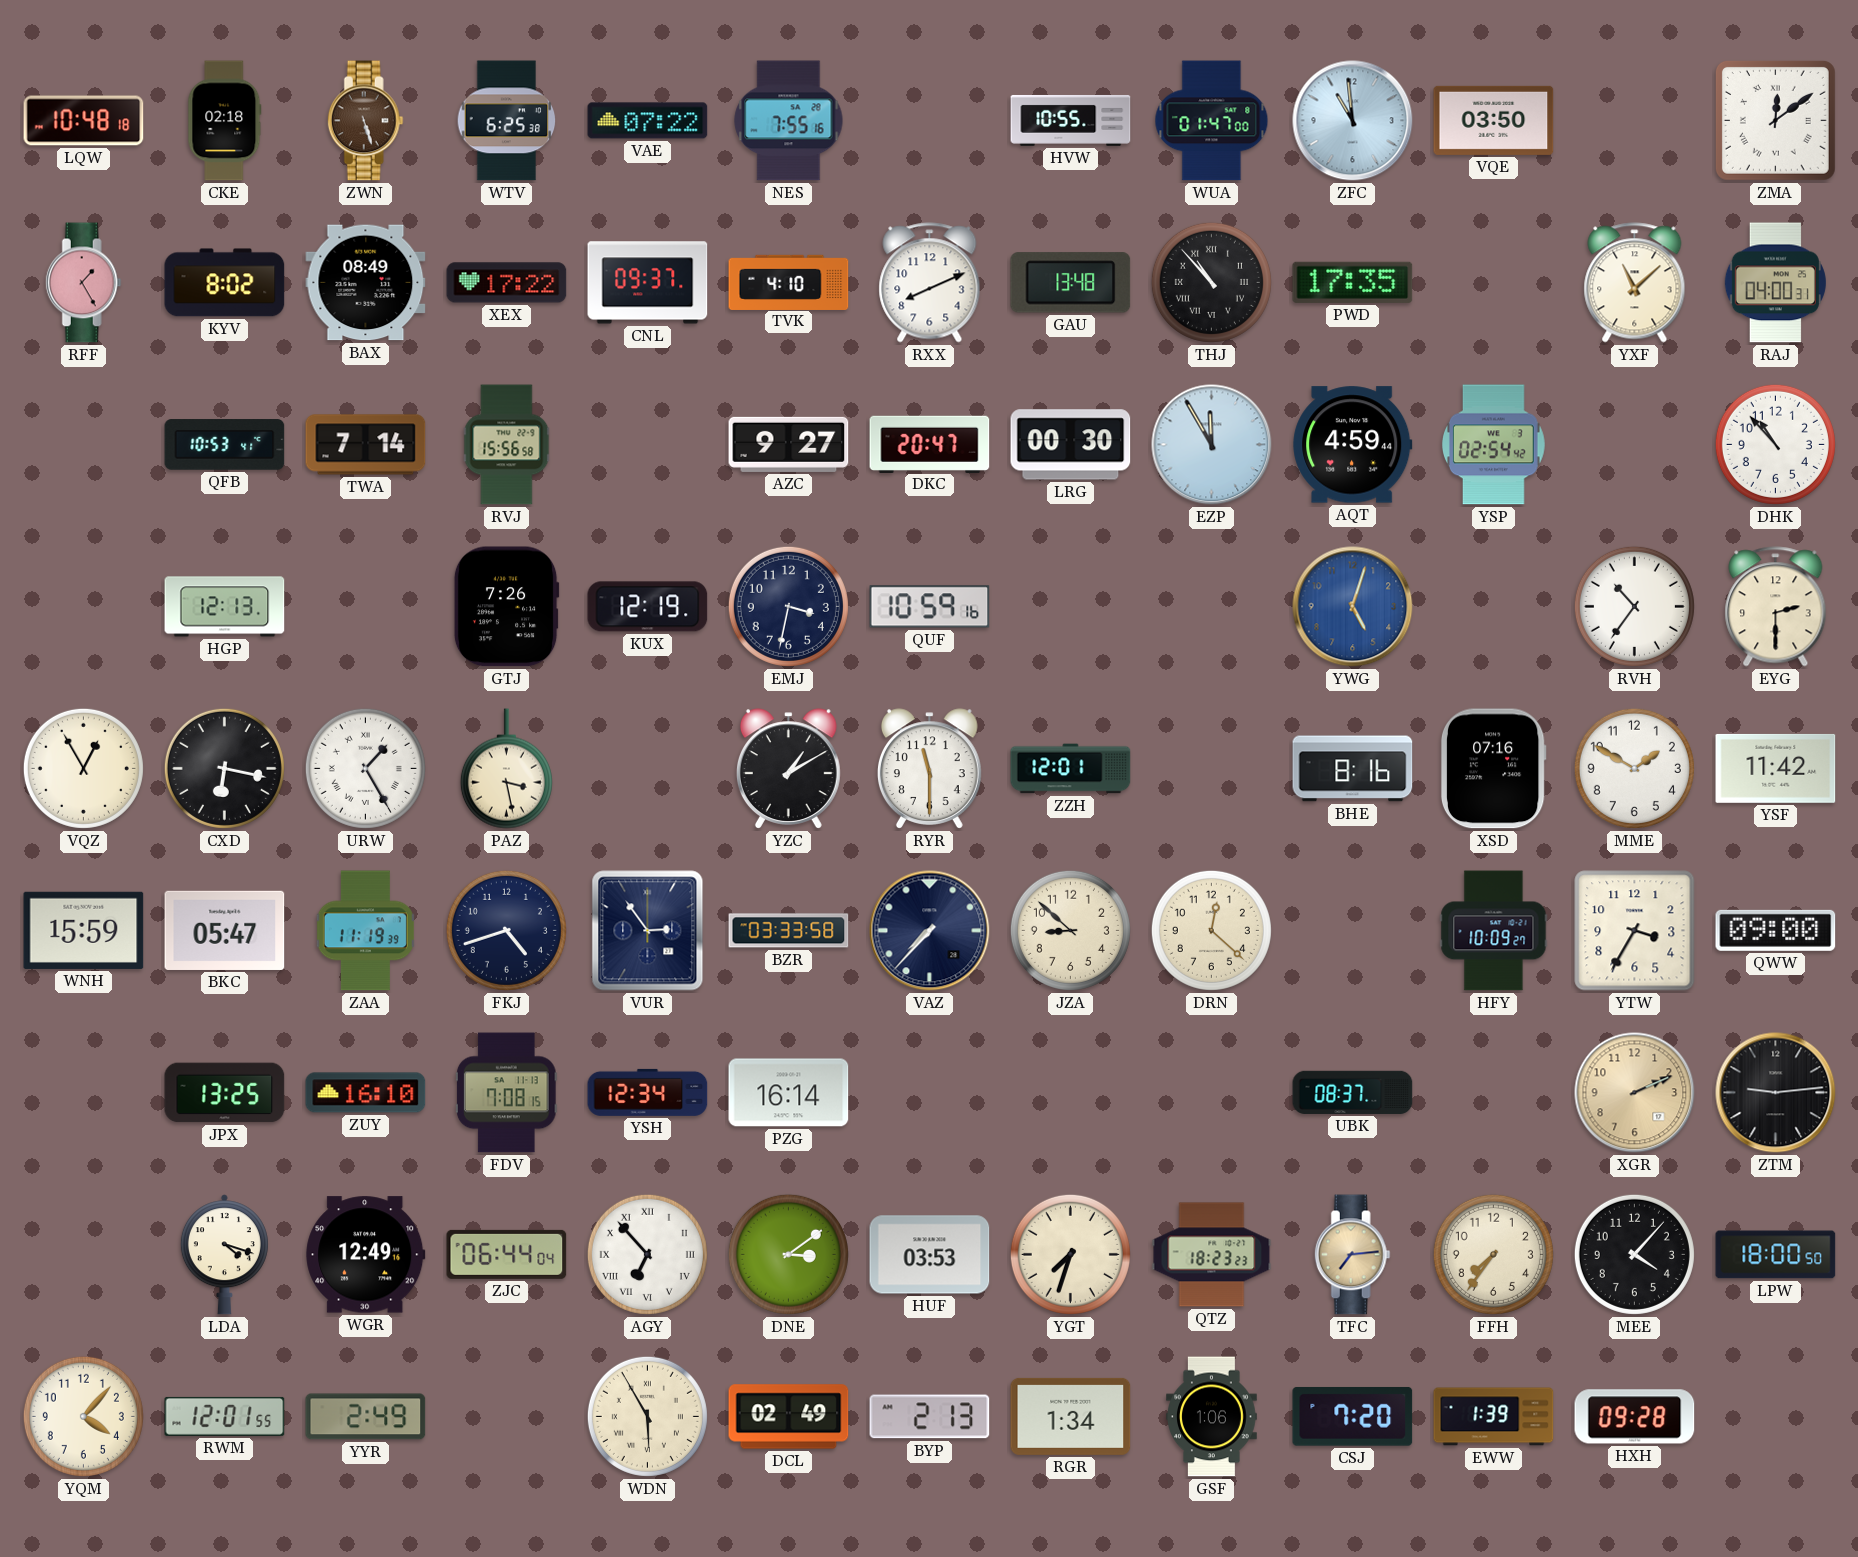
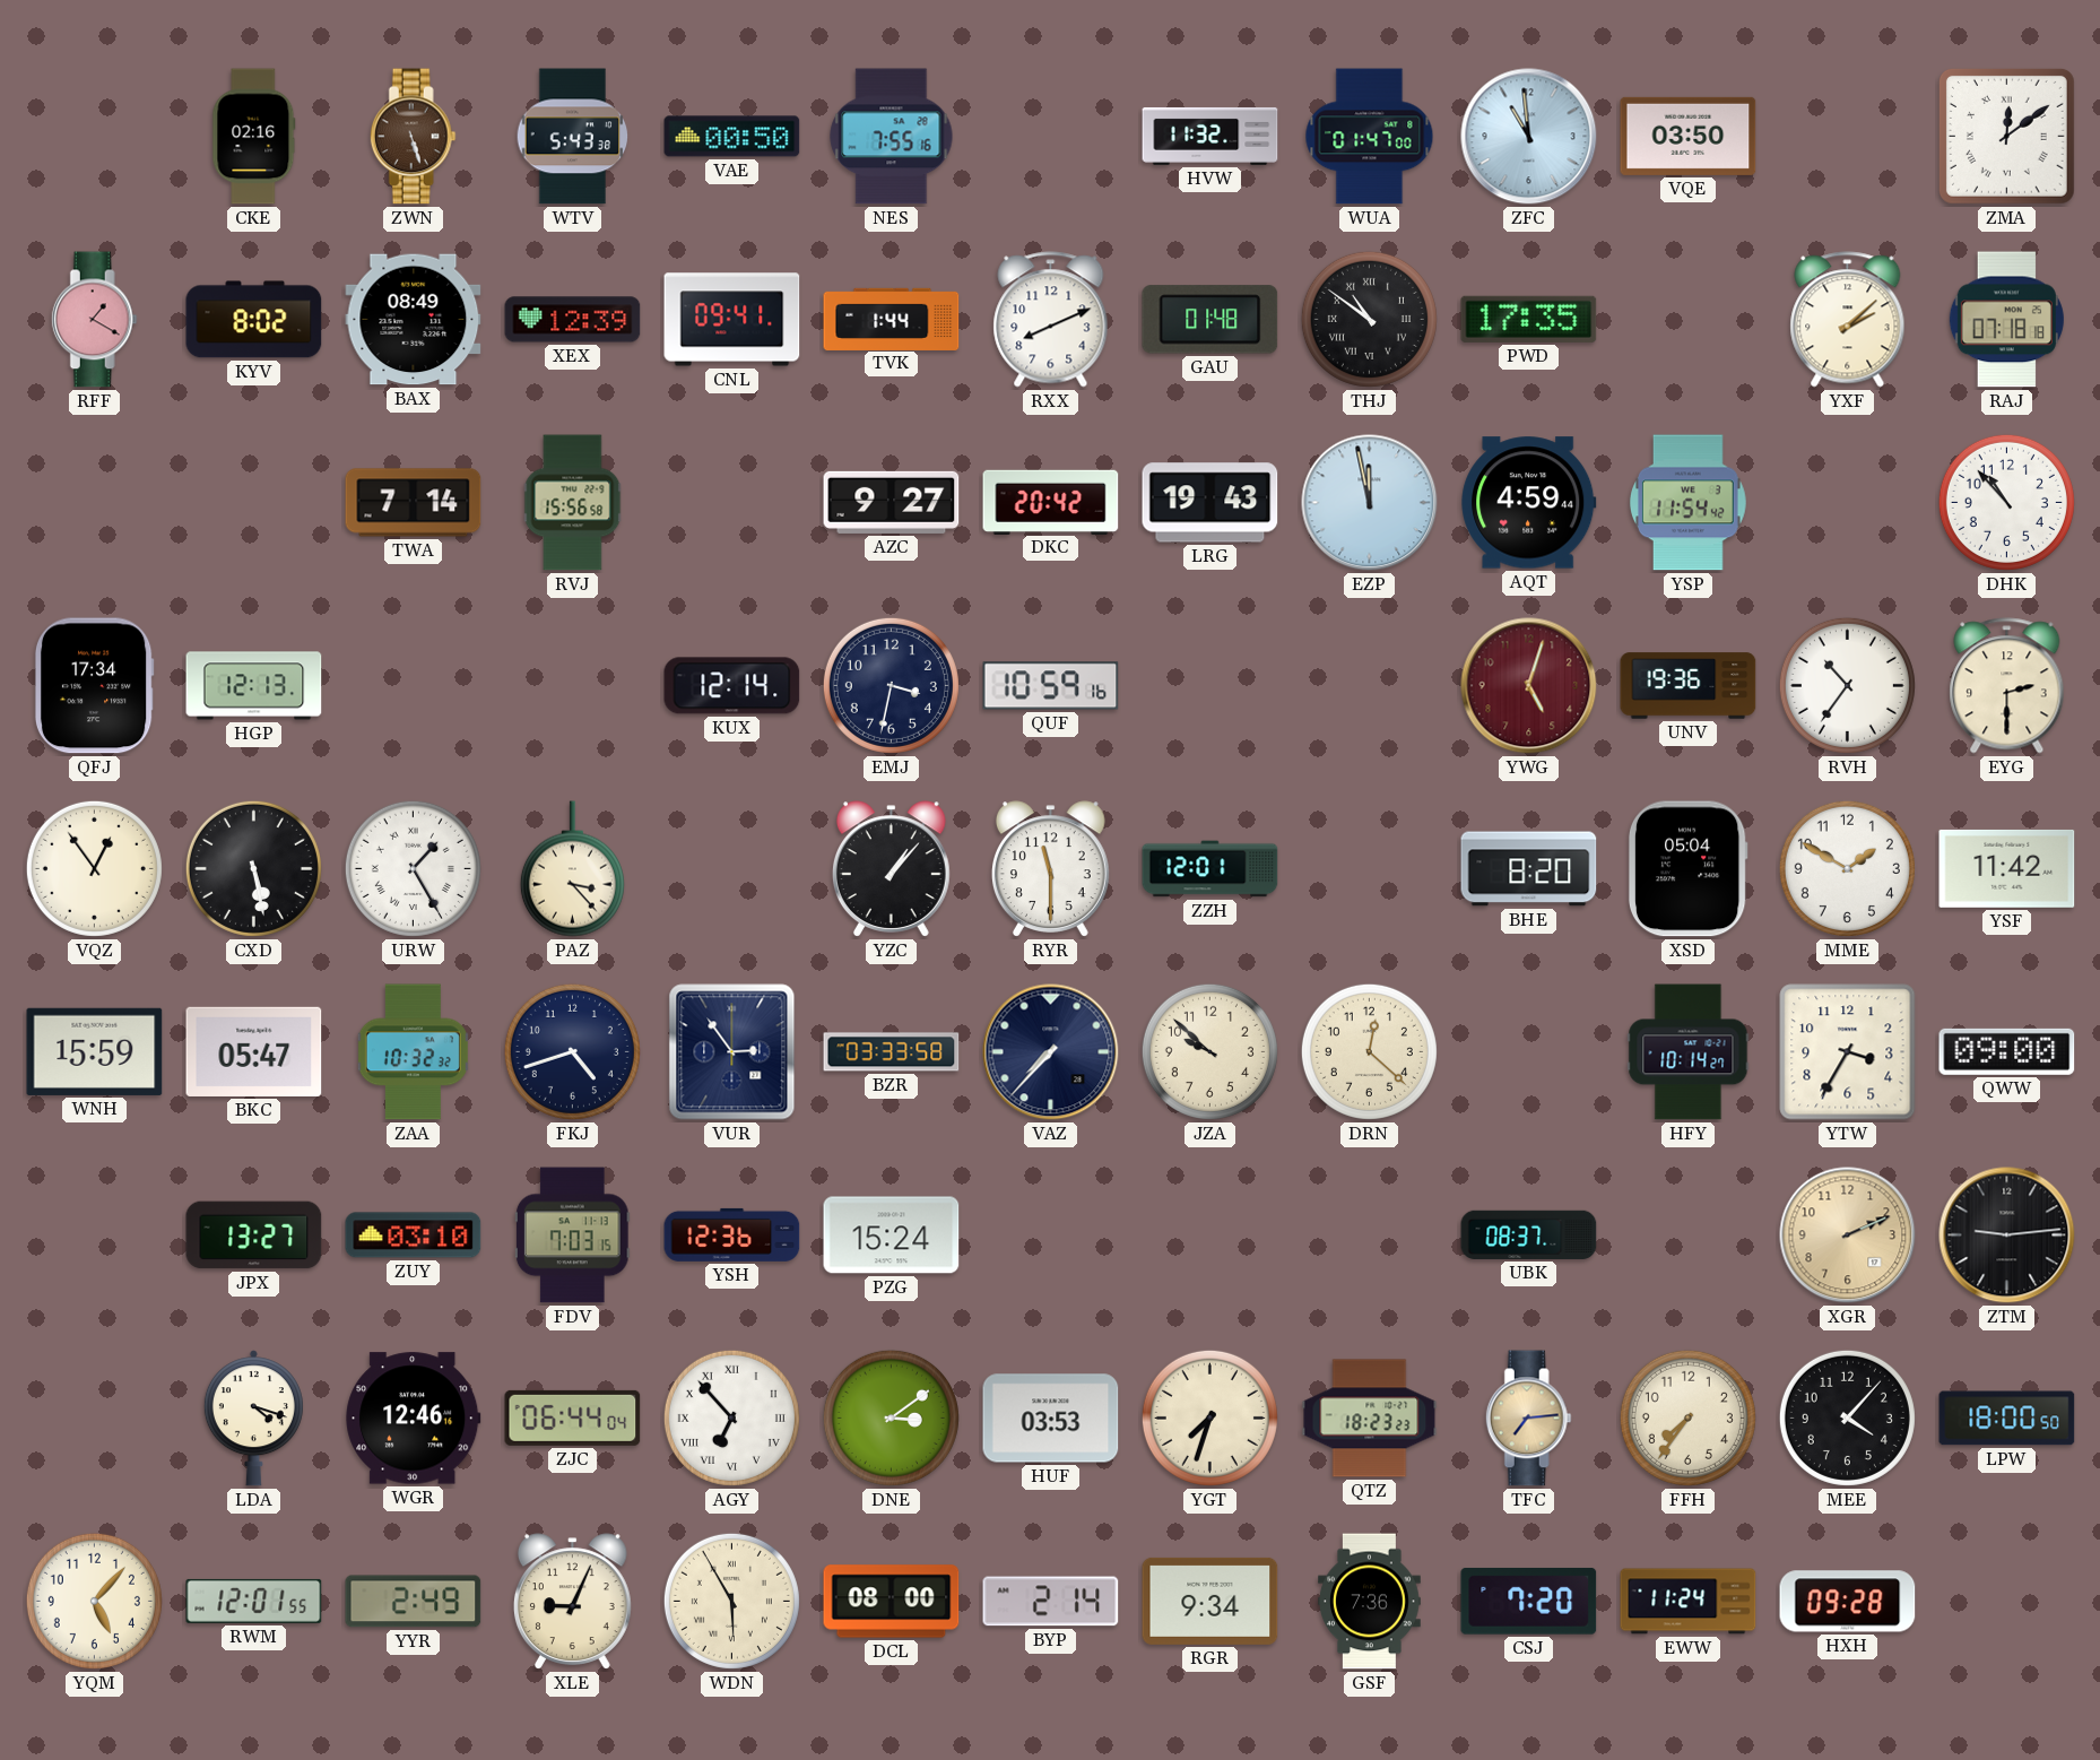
LQW: 10:48 -> none (84, 121)
CKE: 02:18 -> 02:16 (254, 137)
WTV: 6:25 -> 5:43 (573, 137)
VAE: 07:22 -> 00:50 (732, 137)
HVW: 10:55 -> 11:32 (1210, 136)
RFF: 1:25 -> 1:20 (94, 320)
XEX: 17:22 -> 12:39 (573, 320)
CNL: 09:37 -> 09:41 (732, 320)
TVK: 4:10 -> 1:44 (892, 319)
GAU: 13:48 -> 01:48 (1210, 320)
THJ: 10:53 -> 10:51 (1369, 319)
YXF: 11:08 -> 2:08 (1848, 320)
RAJ: 04:00 -> 07:18 (2006, 320)
QFB: 10:53 -> none (225, 445)
DKC: 20:47 -> 20:42 (1051, 502)
LRG: 00:30 -> 19:43 (1210, 503)
EZP: 11:55 -> 11:58 (1370, 503)
YSP: 02:54 -> 11:54 (1687, 503)
QFJ: none -> 17:34 (94, 686)
GTJ: 7:26 -> none (506, 607)
KUX: 12:19 -> 12:14 (732, 686)
YWG dial: blue -> burgundy (1529, 686)
UNV: none -> 19:36 (1689, 686)
VQZ: 12:55 -> 12:54 (94, 868)
CXD: 6:17 -> 5:28 (253, 868)
PAZ: 3:28 -> 3:23 (572, 869)
YZC: 1:10 -> 1:07 (891, 869)
BHE: 8:16 -> 8:20 (1529, 869)
XSD: 07:16 -> 05:04 (1687, 869)
ZAA: 11:19 -> 10:32 (413, 1052)
JZA: 8:52 -> 9:52 (1209, 1051)
HFY: 10:09 -> 10:14 (1689, 1052)
JPX: 13:25 -> 13:27 (254, 1236)
ZUY: 16:10 -> 03:10 (414, 1236)
FDV: 7:08 -> 7:03 (572, 1236)
YSH: 12:34 -> 12:36 (732, 1234)
PZG: 16:14 -> 15:24 (892, 1236)
WGR: 12:49 -> 12:46 (414, 1419)
YQM: 4:07 -> 5:07 (94, 1601)
XLE: none -> 9:04 (572, 1602)
DCL: 02:49 -> 08:00 (892, 1602)
BYP: 2:13 -> 2:14 (1051, 1602)
RGR: 1:34 -> 9:34 (1210, 1601)
GSF: 1:06 -> 7:36 (1370, 1602)
EWW: 1:39 -> 11:24 (1689, 1602)
